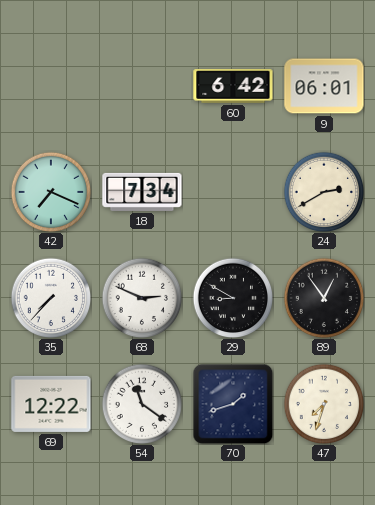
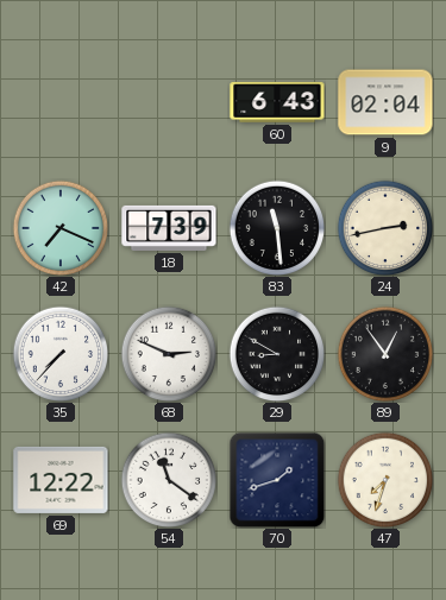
60: 6:42 -> 6:43 (277, 102)
9: 06:01 -> 02:04 (385, 102)
18: 7:34 -> 7:39 (169, 228)
83: none -> 11:29 (277, 228)
24: 2:40 -> 2:43 (385, 228)
